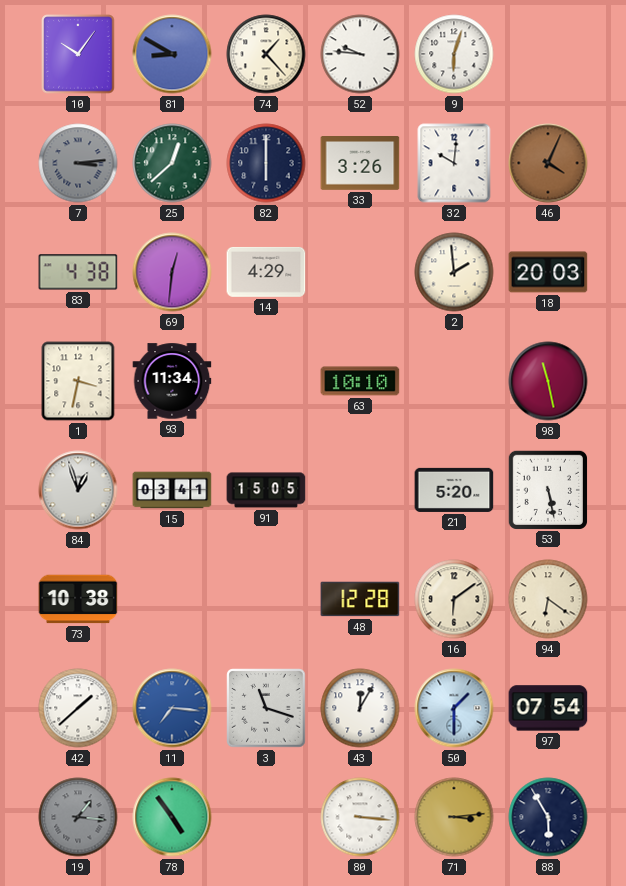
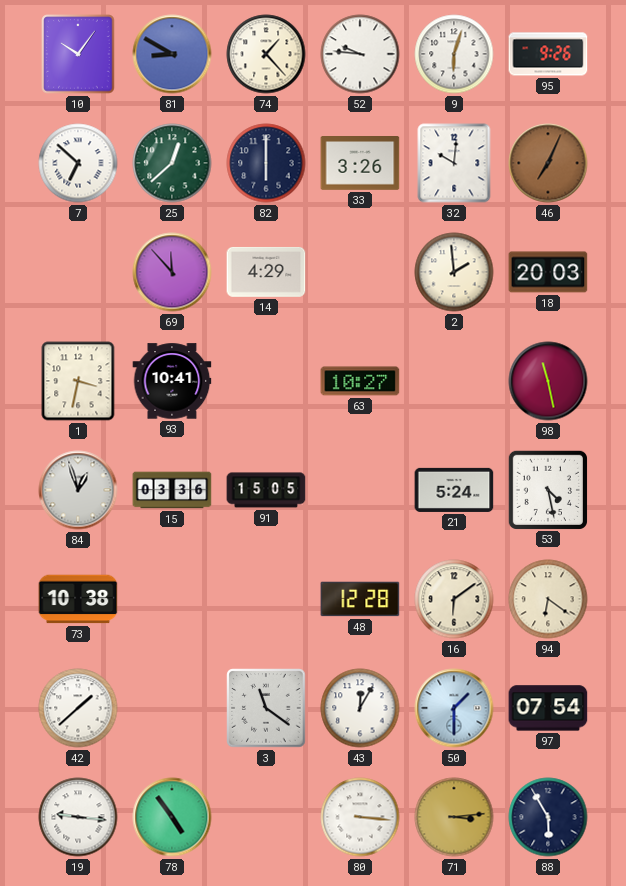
95: none -> 9:26 (548, 54)
7: 3:14 -> 6:52 (78, 163)
7 dial: grey -> white (78, 163)
46: 4:04 -> 7:04 (548, 163)
83: 4:38 -> none (78, 272)
69: 12:31 -> 11:53 (172, 272)
93: 11:34 -> 10:41 (172, 381)
63: 10:10 -> 10:27 (360, 381)
15: 03:41 -> 03:36 (172, 490)
21: 5:20 -> 5:24 (454, 490)
53: 5:28 -> 4:28 (547, 489)
11: 7:16 -> none (172, 708)
3: 11:18 -> 11:21 (266, 708)
19: 1:16 -> 9:16 (78, 817)
19 dial: grey -> white (78, 817)
